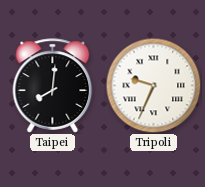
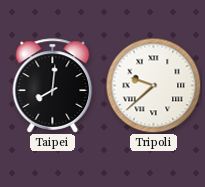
Tripoli: 9:34 -> 9:38 (153, 85)
